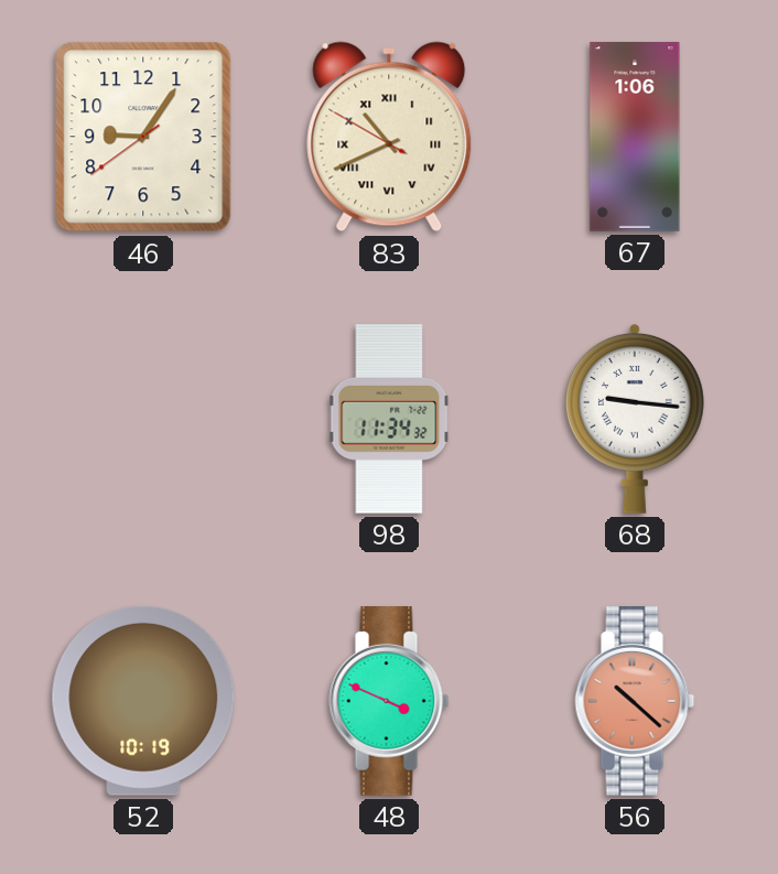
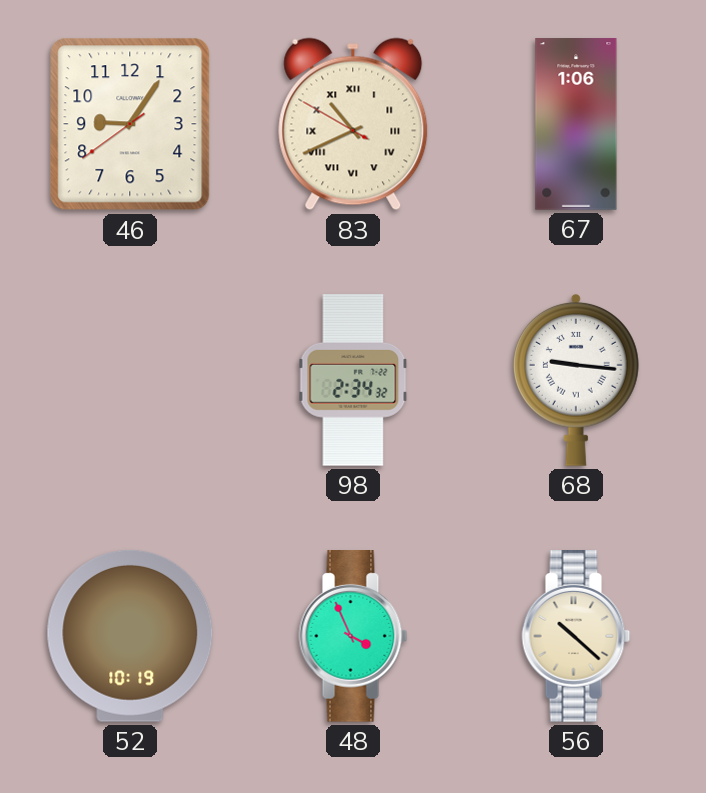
98: 11:34 -> 2:34 (353, 381)
48: 3:49 -> 3:56 (353, 637)
56 dial: salmon -> cream (576, 637)
